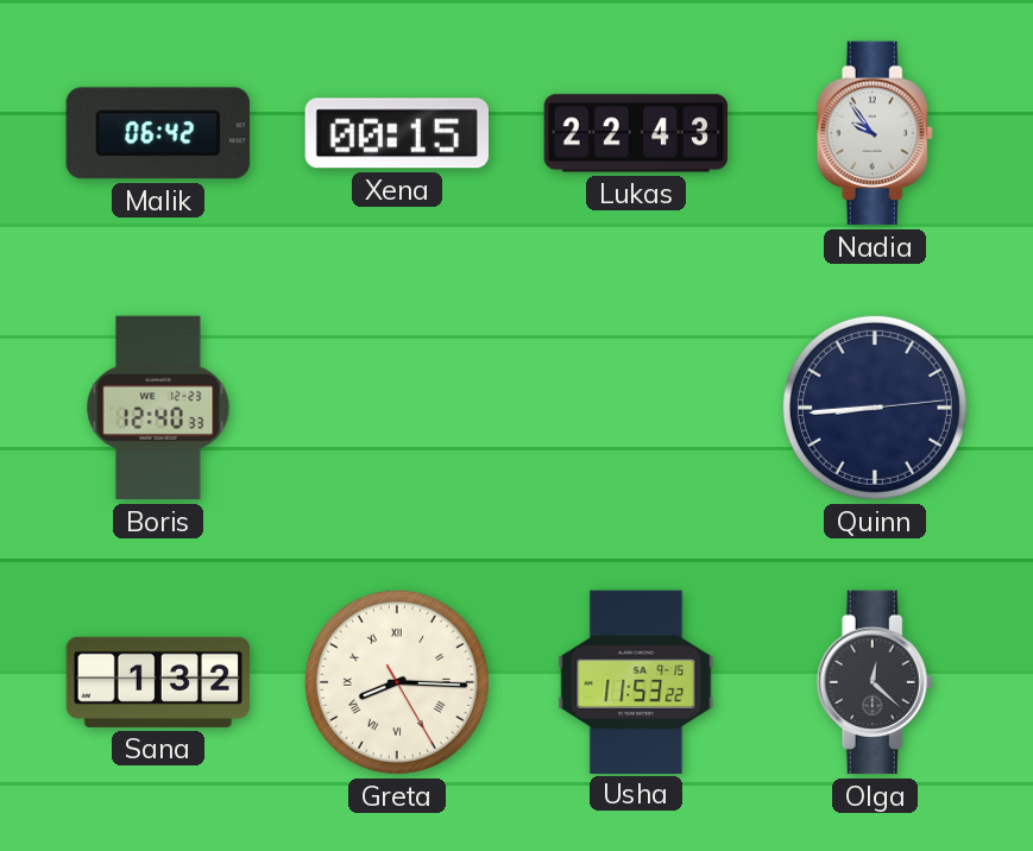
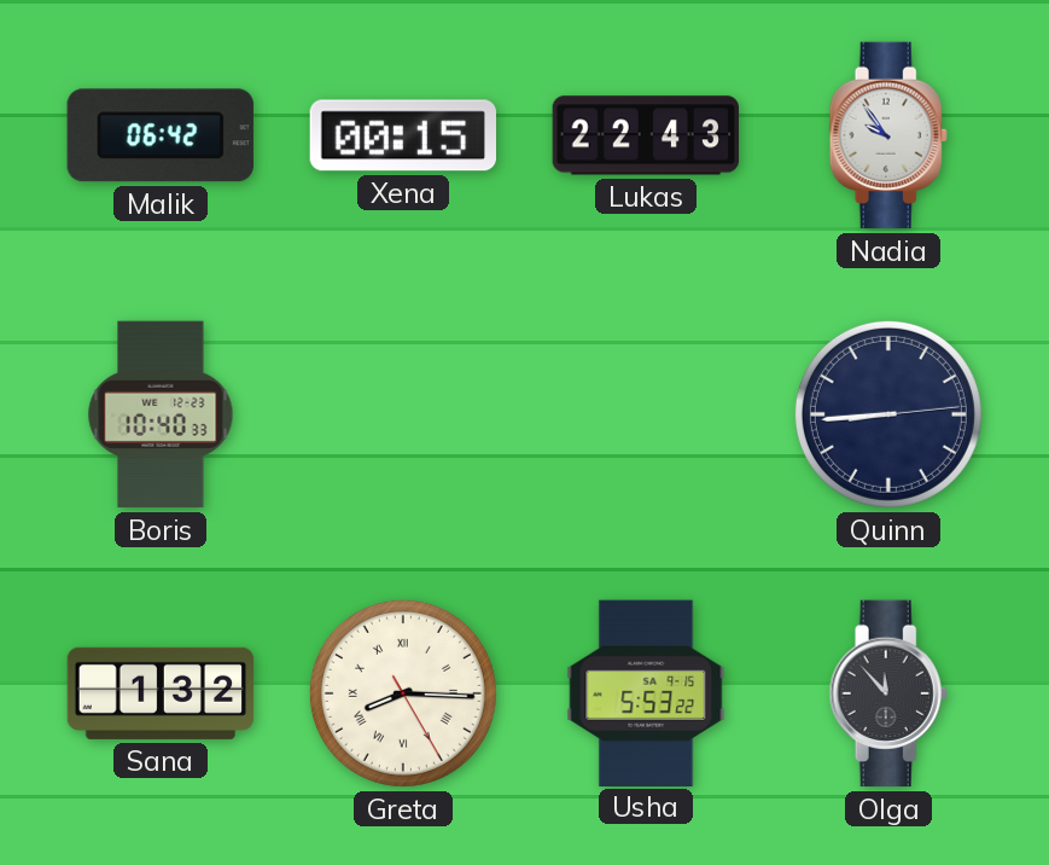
Boris: 12:40 -> 10:40 (161, 414)
Usha: 11:53 -> 5:53 (646, 692)
Olga: 12:22 -> 11:53 (888, 693)
